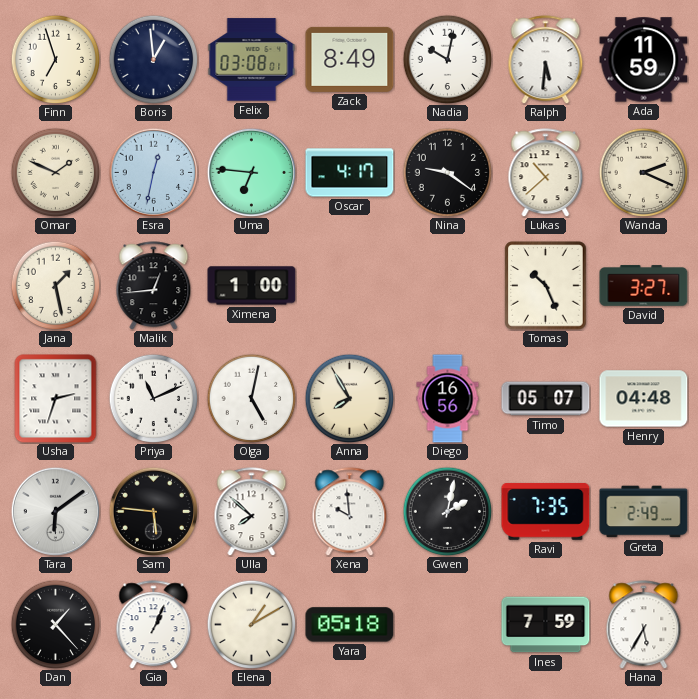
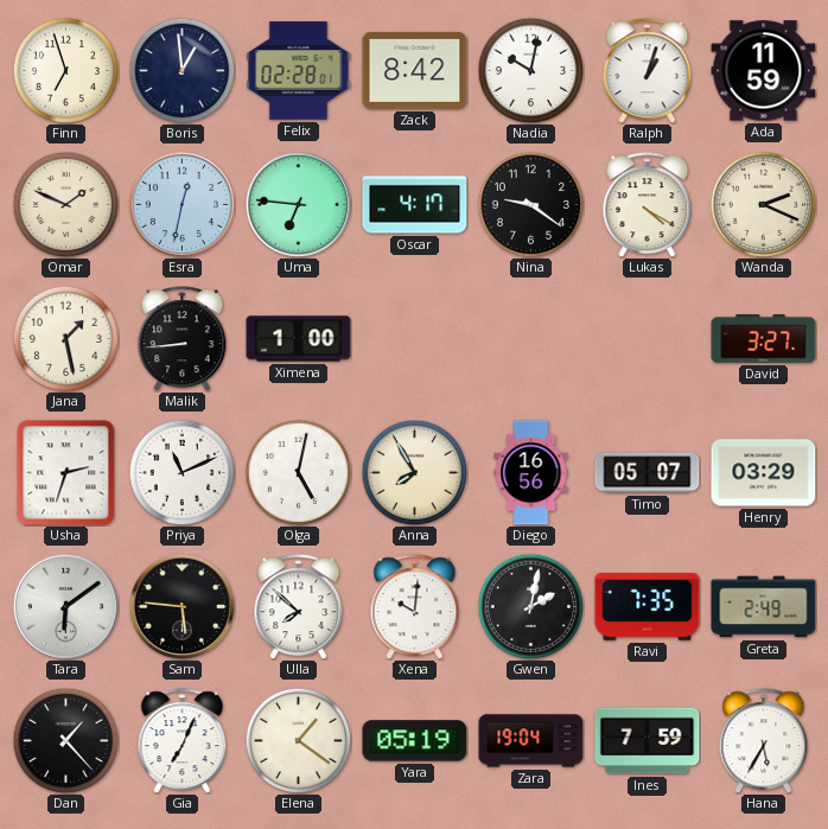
Felix: 03:08 -> 02:28 (299, 71)
Zack: 8:49 -> 8:42 (415, 70)
Ralph: 5:31 -> 1:03 (648, 71)
Lukas: 10:38 -> 4:20 (648, 205)
Malik: 12:44 -> 8:44 (183, 339)
Tomas: 10:26 -> none (546, 286)
Henry: 04:48 -> 03:29 (764, 473)
Xena: 9:59 -> 10:01 (415, 607)
Gia: 1:04 -> 7:04 (183, 741)
Elena: 1:10 -> 1:21 (298, 740)
Yara: 05:18 -> 05:19 (415, 741)
Zara: none -> 19:04 (531, 741)
